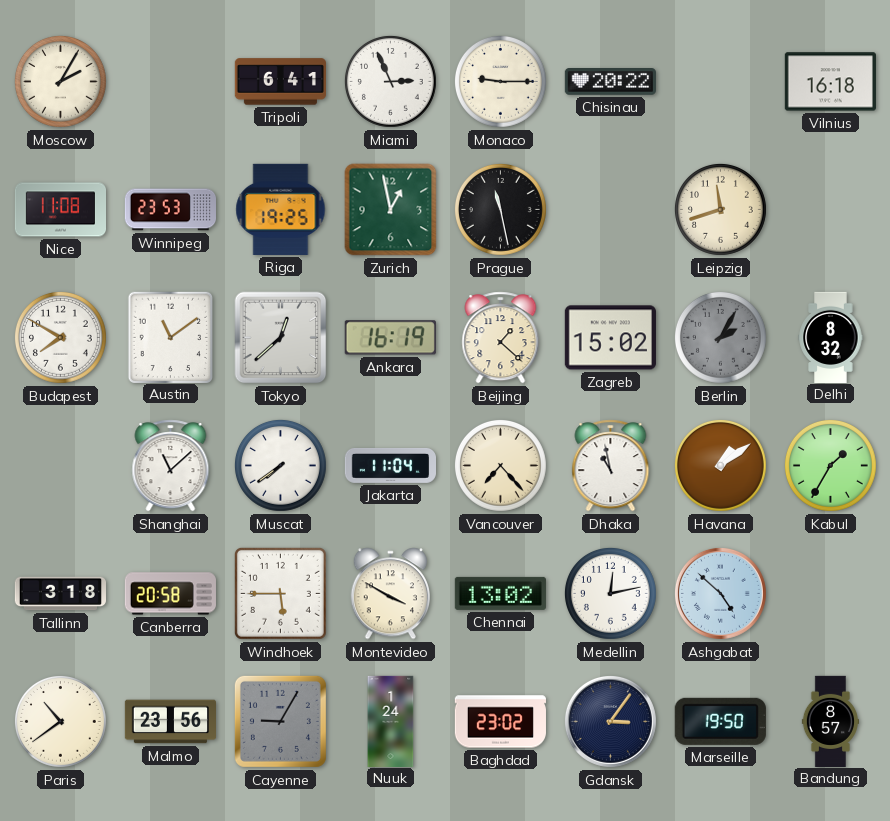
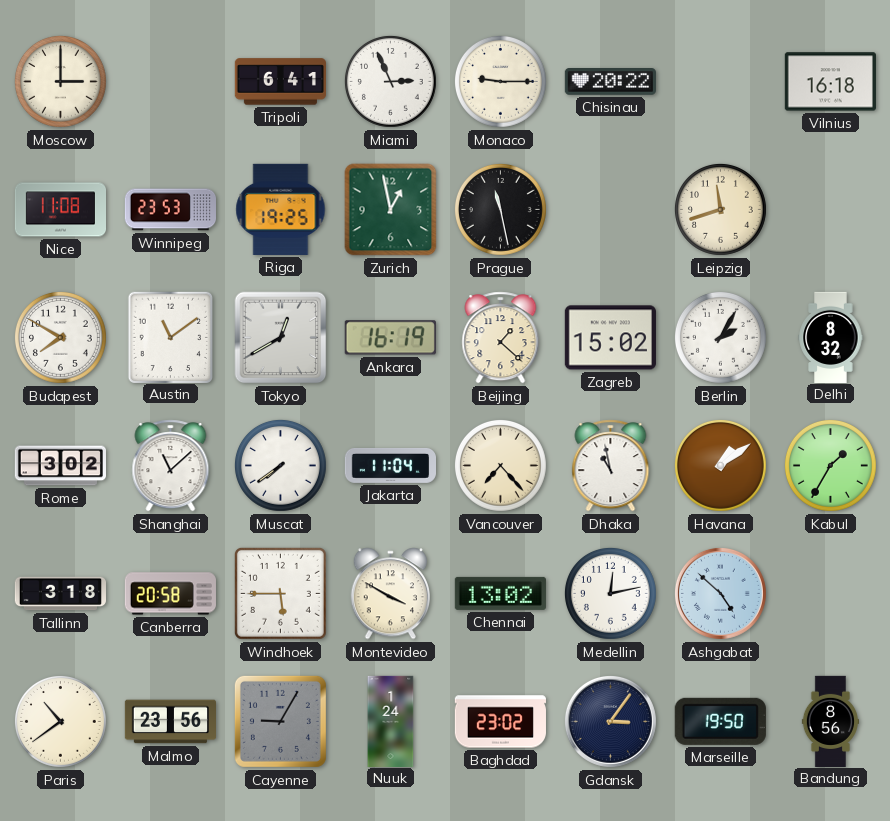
Moscow: 2:05 -> 3:00 (61, 82)
Tokyo: 12:38 -> 12:40 (281, 338)
Berlin dial: grey -> white (721, 338)
Rome: none -> 3:02 (60, 466)
Bandung: 8:57 -> 8:56 (830, 721)
